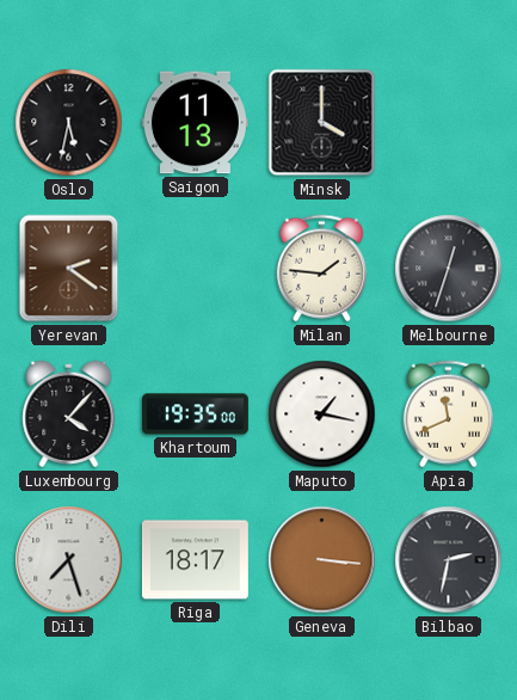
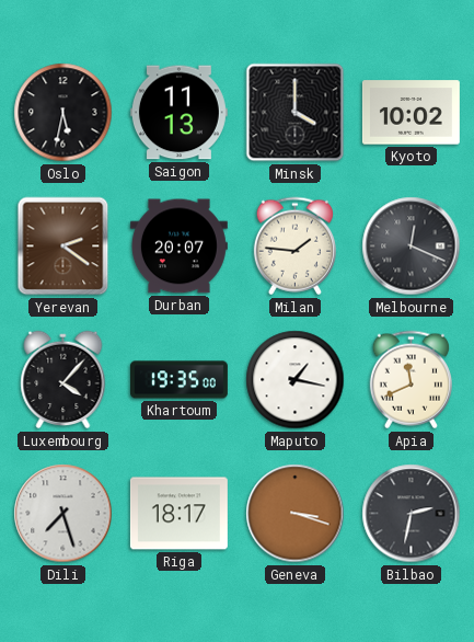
Kyoto: none -> 10:02 (411, 113)
Durban: none -> 20:07 (178, 247)
Melbourne: 12:33 -> 12:19 (412, 247)
Geneva: 3:16 -> 3:18 (296, 514)
